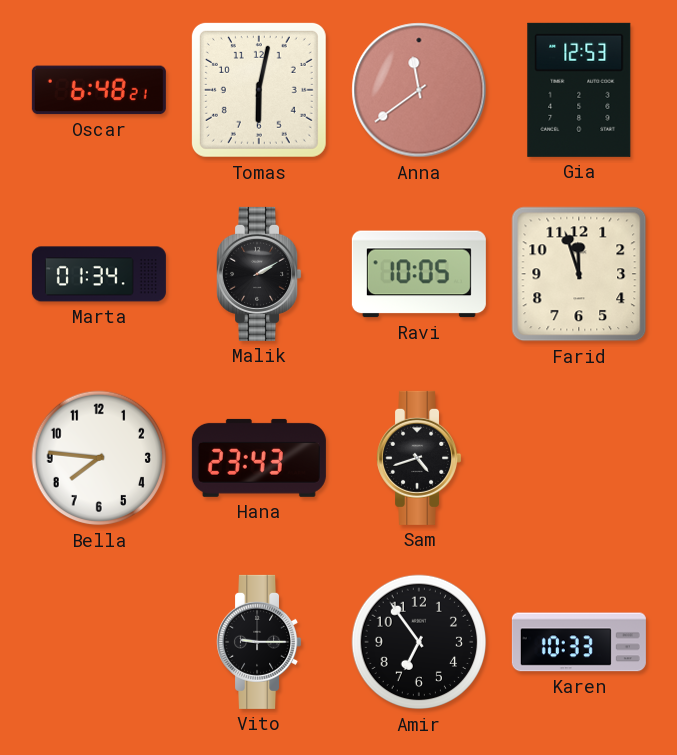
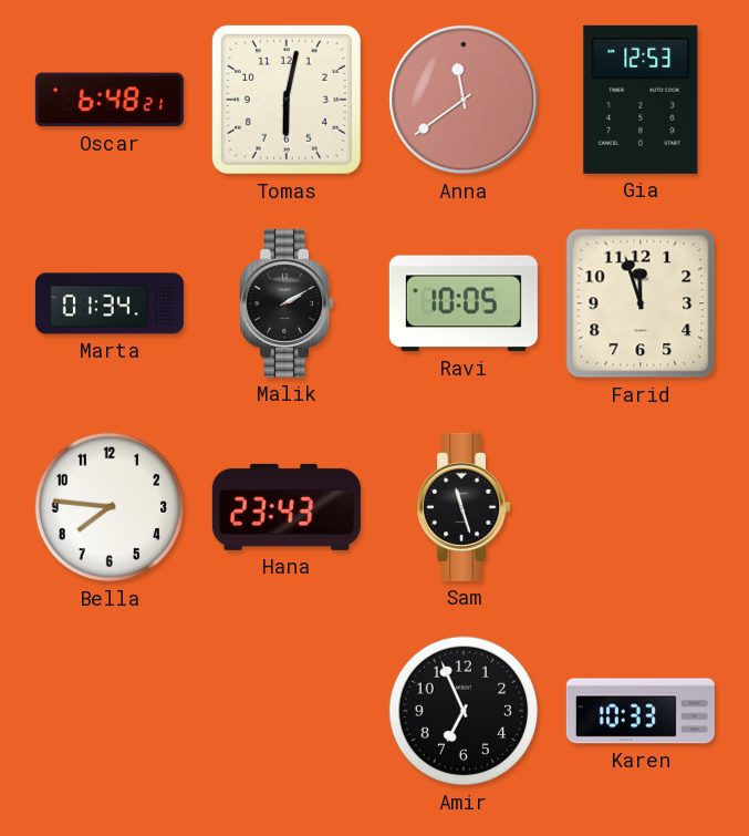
Sam: 4:42 -> 11:27 (464, 507)
Vito: 9:15 -> none (259, 642)
Amir: 6:54 -> 6:56 (464, 711)
